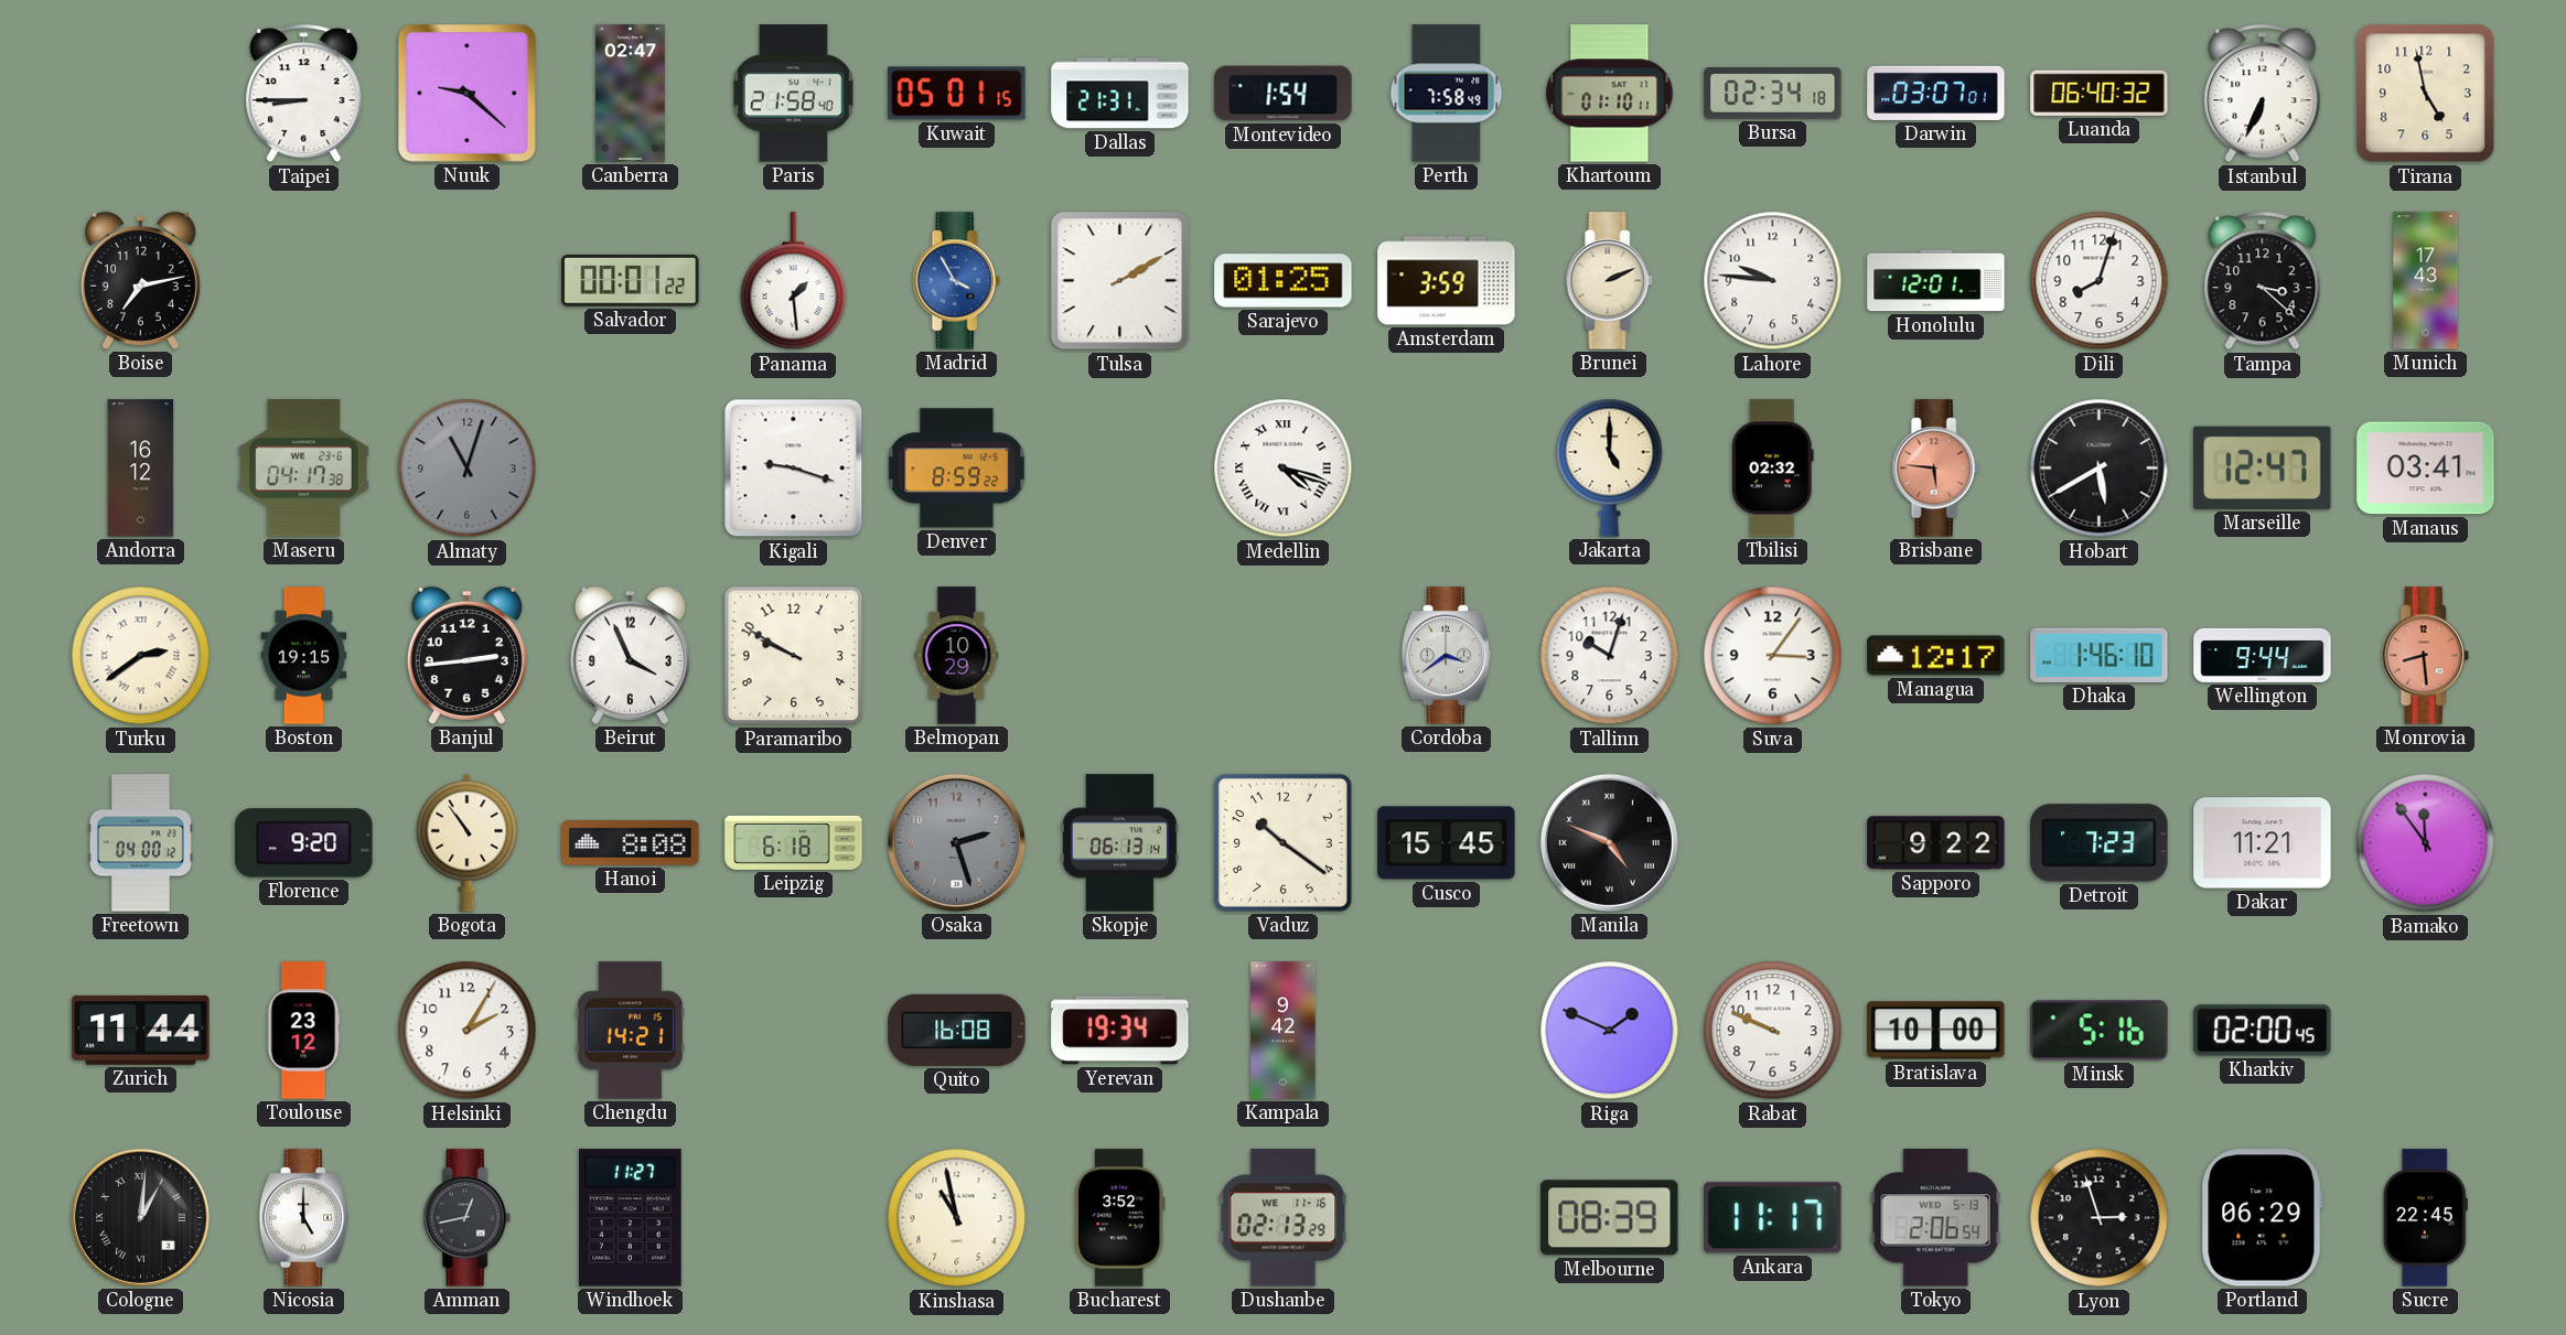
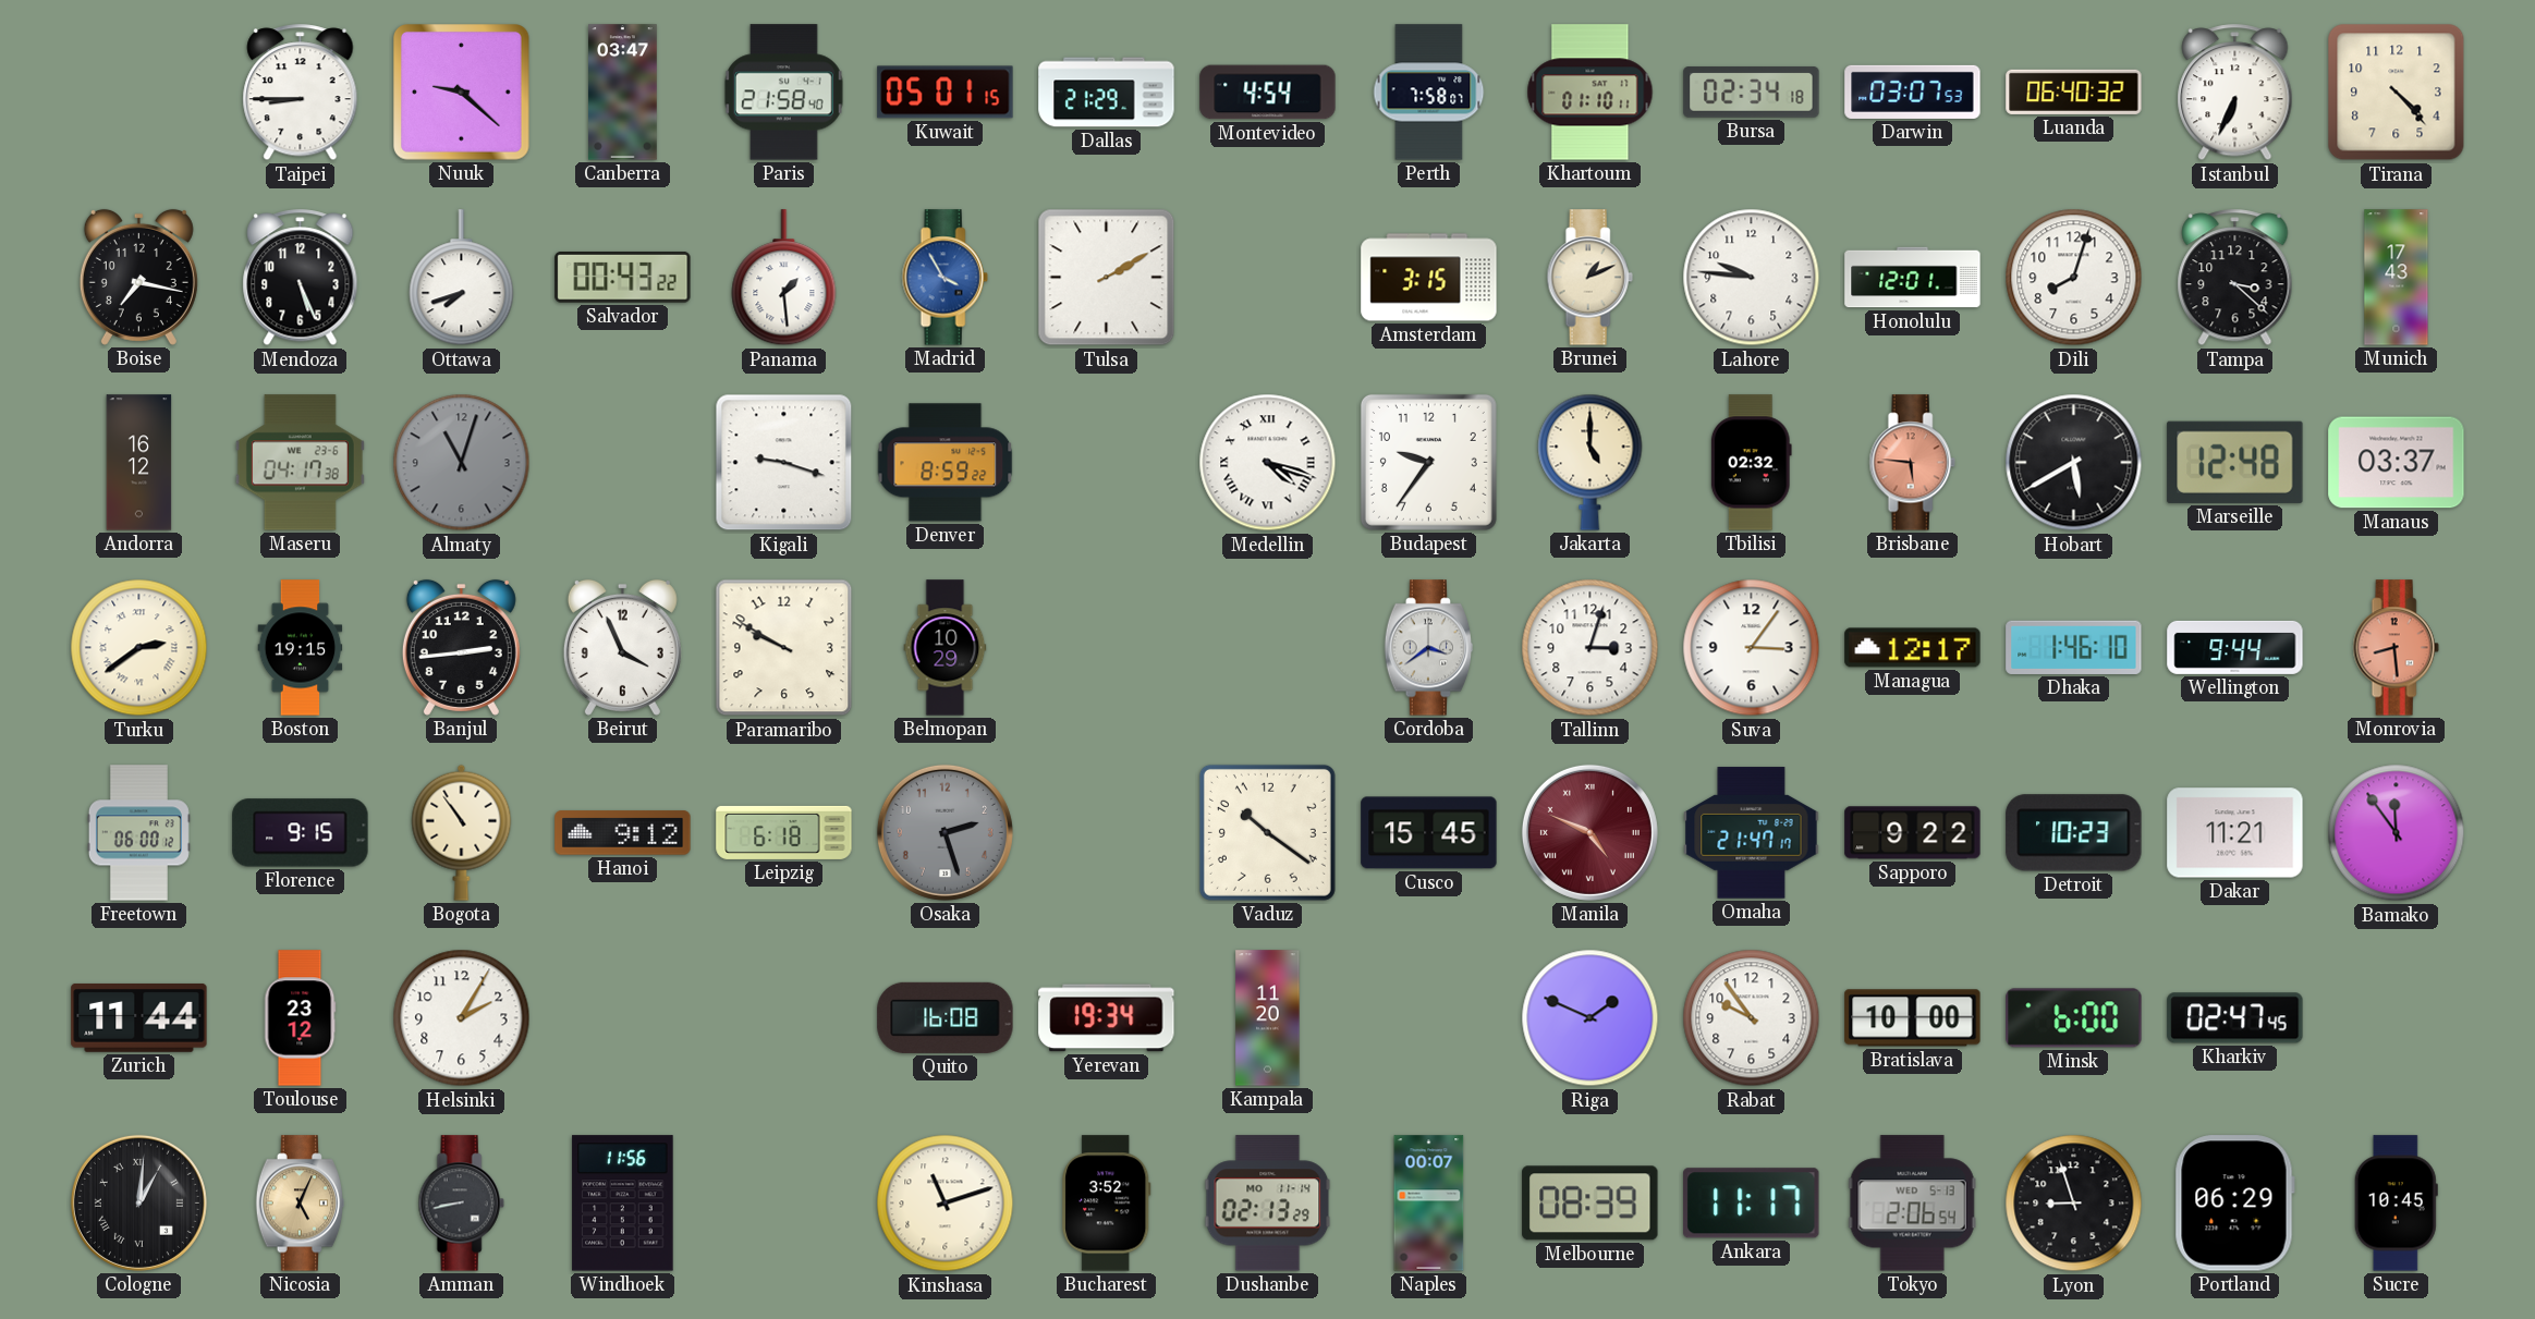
Canberra: 02:47 -> 03:47 (623, 93)
Dallas: 21:31 -> 21:29 (1107, 93)
Montevideo: 1:54 -> 4:54 (1268, 93)
Perth: 7:58:49 -> 7:58:07 (1429, 93)
Darwin: 03:07:01 -> 03:07:53 (1913, 91)
Tirana: 4:58 -> 4:23 (2397, 93)
Boise: 7:13 -> 7:17 (138, 277)
Mendoza: none -> 5:26 (301, 278)
Ottawa: none -> 7:42 (462, 278)
Salvador: 00:01 -> 00:43 (623, 278)
Sarajevo: 01:25 -> none (1284, 281)
Amsterdam: 3:59 -> 3:15 (1429, 278)
Brunei: 2:11 -> 1:11 (1589, 278)
Budapest: none -> 9:36 (1428, 462)
Marseille: 12:47 -> 12:48 (2235, 462)
Manaus: 03:41 -> 03:37 (2397, 463)
Tallinn: 10:03 -> 3:03 (1591, 648)
Freetown: 04:00 -> 06:00 (138, 833)
Florence: 9:20 -> 9:15 (301, 833)
Hanoi: 8:08 -> 9:12 (623, 833)
Skopje: 06:13 -> none (1119, 843)
Manila dial: black -> burgundy (1589, 832)
Omaha: none -> 21:47 (1752, 833)
Detroit: 7:23 -> 10:23 (2074, 833)
Chengdu: 14:21 -> none (630, 1031)
Kampala: 9:42 -> 11:20 (1268, 1018)
Rabat: 9:49 -> 9:54 (1752, 1018)
Minsk: 5:16 -> 6:00 (2074, 1018)
Kharkiv: 02:00 -> 02:47 (2235, 1018)
Nicosia: 5:00 -> 5:04 (301, 1204)
Nicosia dial: white -> champagne (301, 1204)
Amman: 12:43 -> 8:43 (461, 1204)
Windhoek: 11:27 -> 11:56 (623, 1204)
Kinshasa: 10:58 -> 11:12 (946, 1204)
Dushanbe date: WE 11-16 -> MO 11-14 (1268, 1204)
Naples: none -> 00:07 (1429, 1204)
Lyon: 2:57 -> 8:57 (2074, 1204)
Sucre: 22:45 -> 10:45 (2396, 1204)
